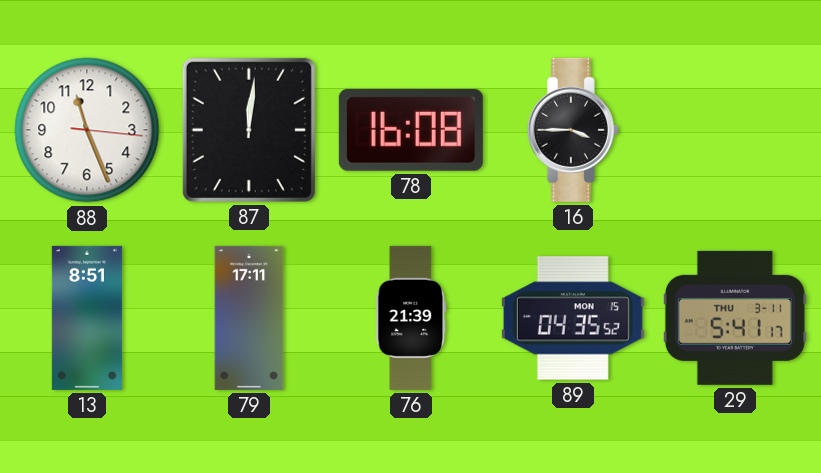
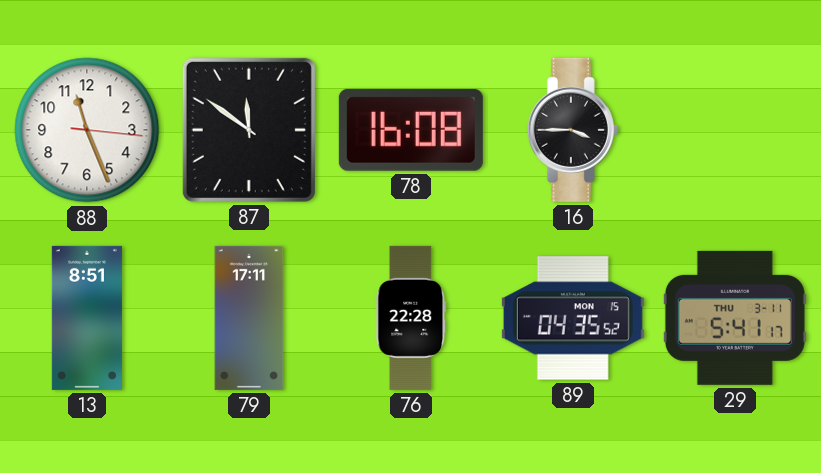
87: 12:01 -> 11:51 (249, 130)
76: 21:39 -> 22:28 (411, 318)
